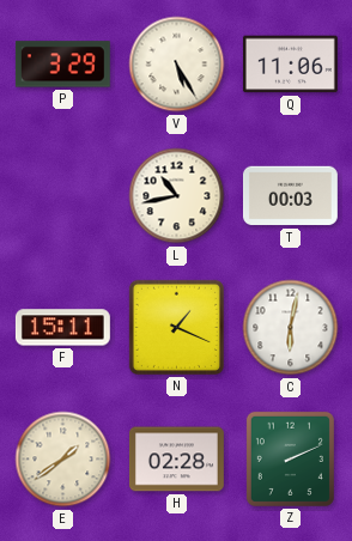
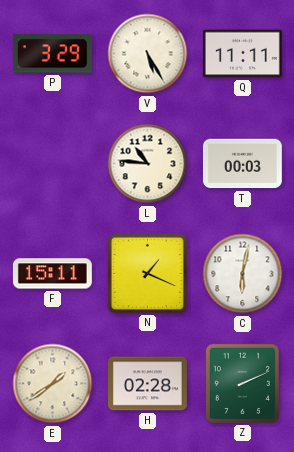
Q: 11:06 -> 11:11 (242, 54)
L: 10:43 -> 10:46 (148, 164)
